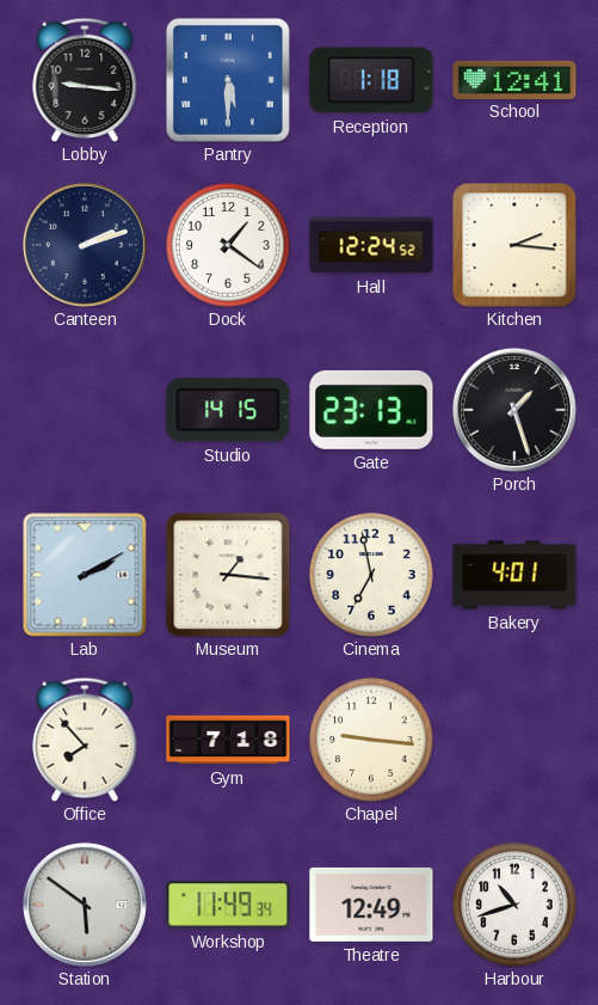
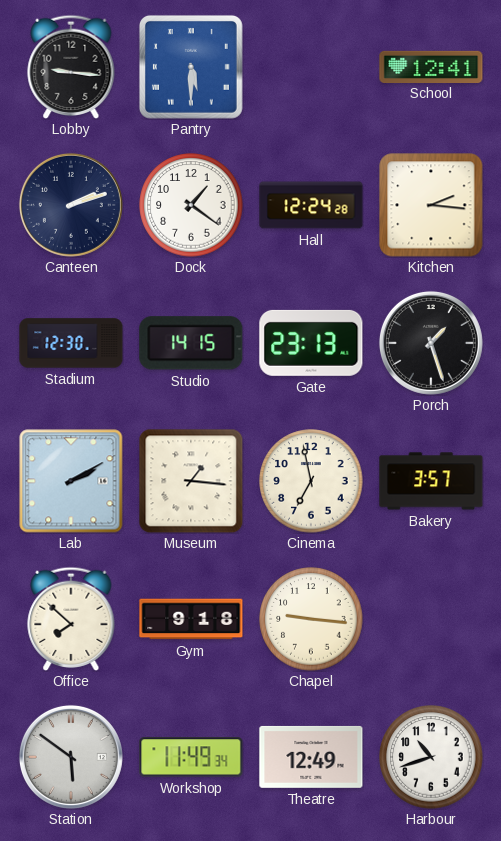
Reception: 1:18 -> none (371, 80)
Hall: 12:24:52 -> 12:24:28 (311, 205)
Stadium: none -> 12:30 (71, 343)
Bakery: 4:01 -> 3:57 (431, 481)
Office: 7:53 -> 7:52 (71, 619)
Gym: 7:18 -> 9:18 (191, 619)
